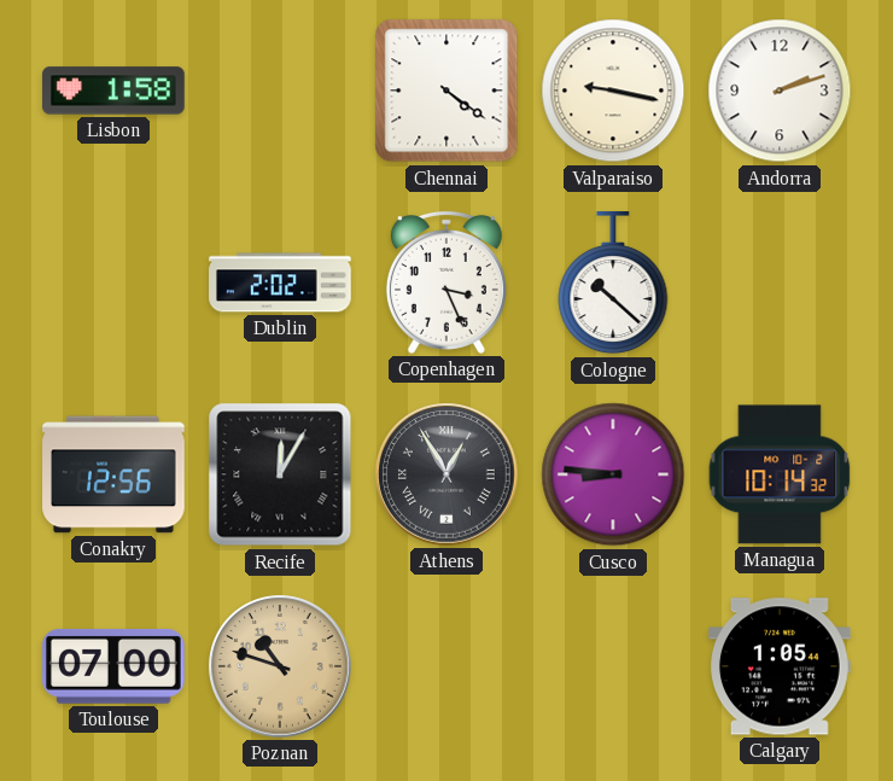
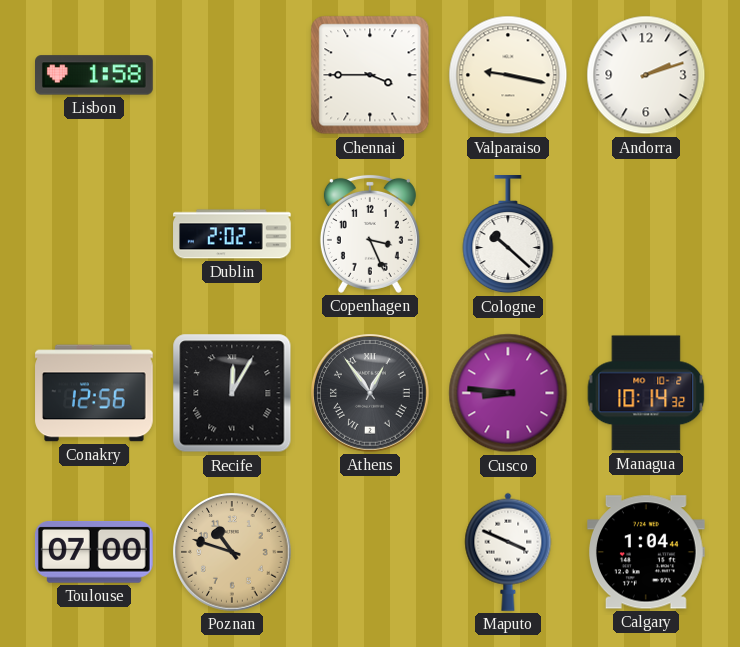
Chennai: 4:21 -> 3:45 (370, 75)
Athens: 12:55 -> 12:54 (371, 394)
Maputo: none -> 3:49 (508, 552)
Calgary: 1:05 -> 1:04 (647, 552)
